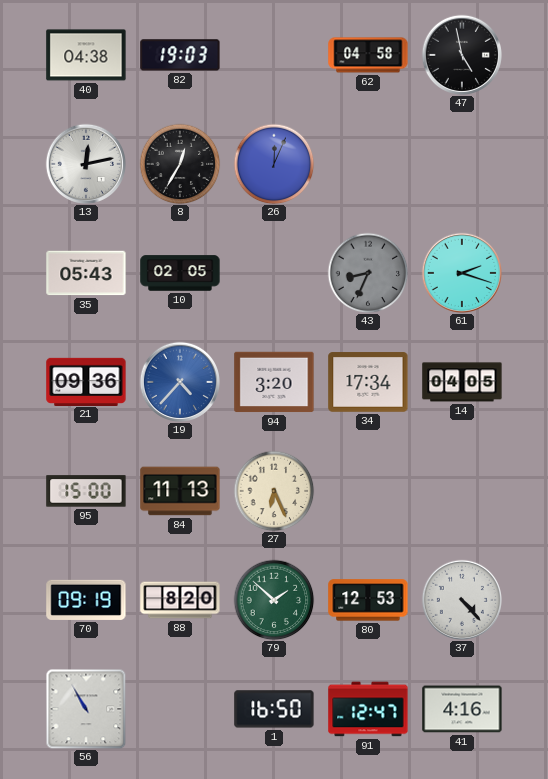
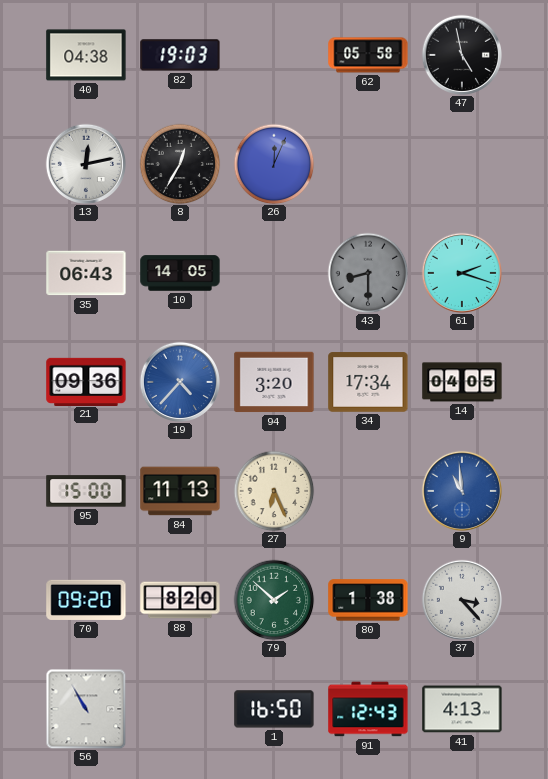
62: 04:58 -> 05:58 (368, 55)
35: 05:43 -> 06:43 (86, 273)
10: 02:05 -> 14:05 (180, 273)
43: 8:34 -> 8:30 (368, 273)
9: none -> 10:59 (462, 491)
70: 09:19 -> 09:20 (86, 600)
80: 12:53 -> 1:38 (368, 600)
37: 4:23 -> 3:23 (462, 600)
91: 12:47 -> 12:43 (368, 709)
41: 4:16 -> 4:13 (462, 709)
